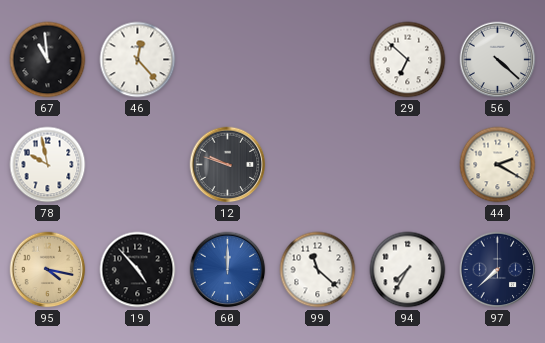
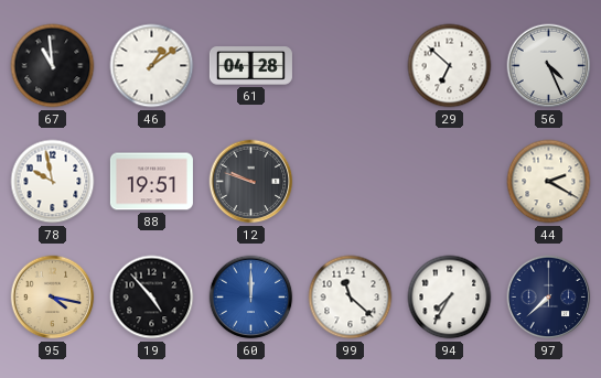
46: 12:23 -> 1:09 (152, 66)
61: none -> 04:28 (250, 66)
56: 4:22 -> 4:26 (549, 66)
88: none -> 19:51 (151, 182)
